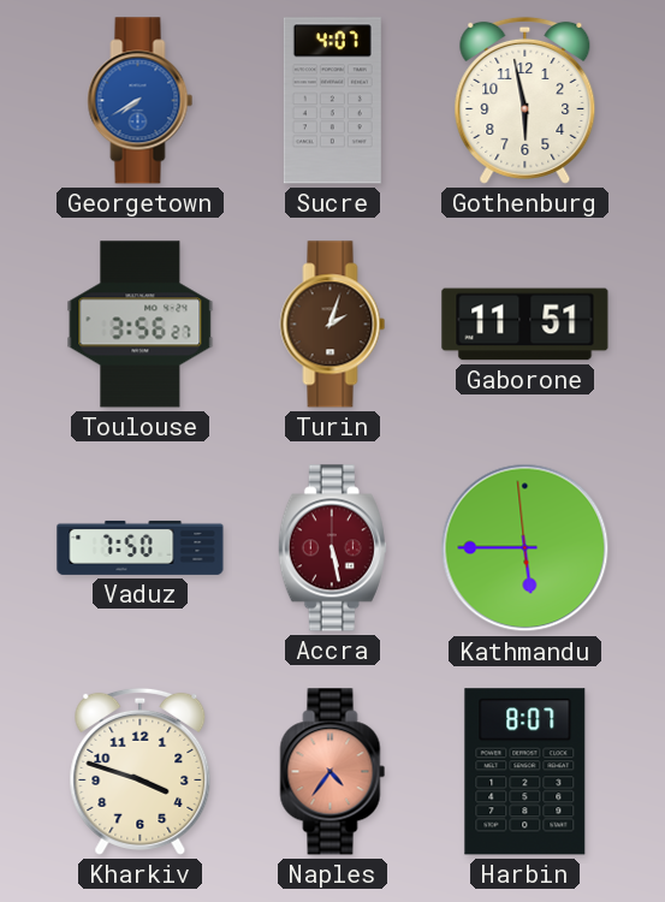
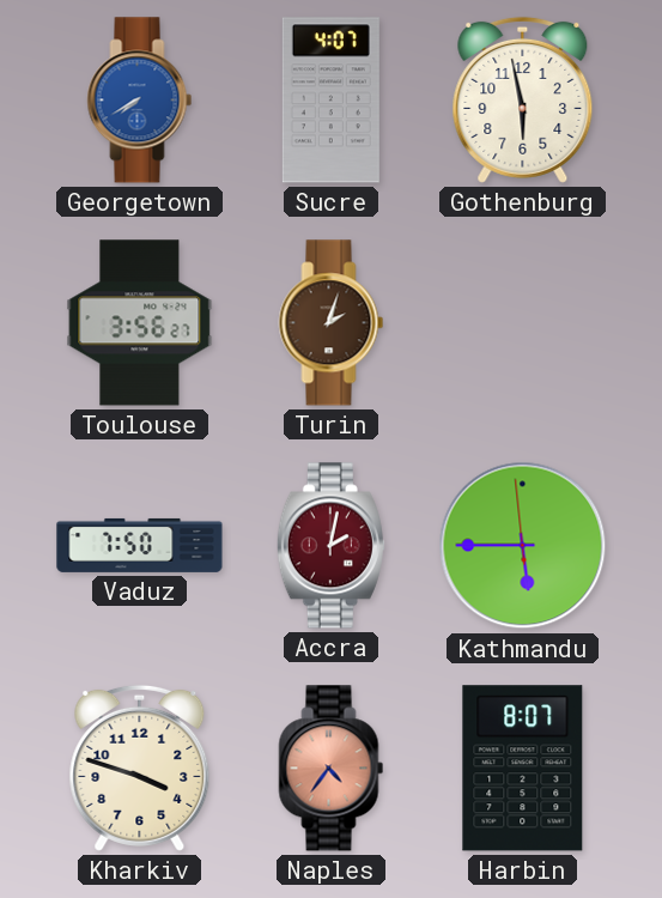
Gaborone: 11:51 -> none (526, 325)
Accra: 5:28 -> 2:02 (330, 546)
